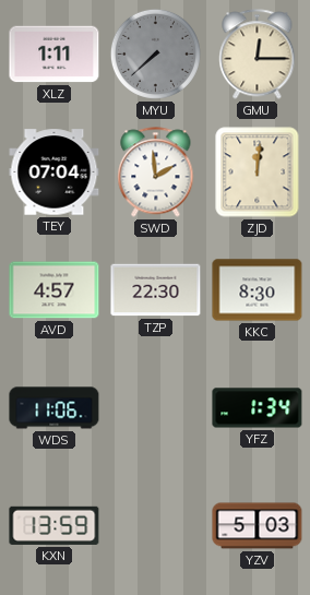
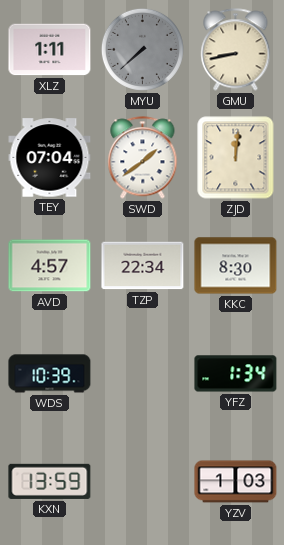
GMU: 12:15 -> 8:43 (236, 50)
SWD: 1:59 -> 1:39 (143, 158)
TZP: 22:30 -> 22:34 (143, 266)
WDS: 11:06 -> 10:39 (50, 374)
YZV: 5:03 -> 1:03 (236, 482)
